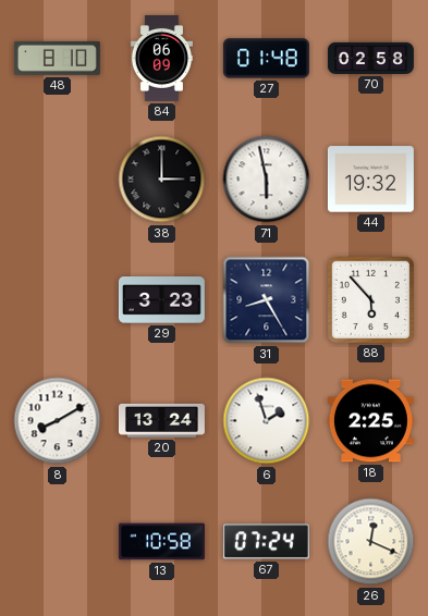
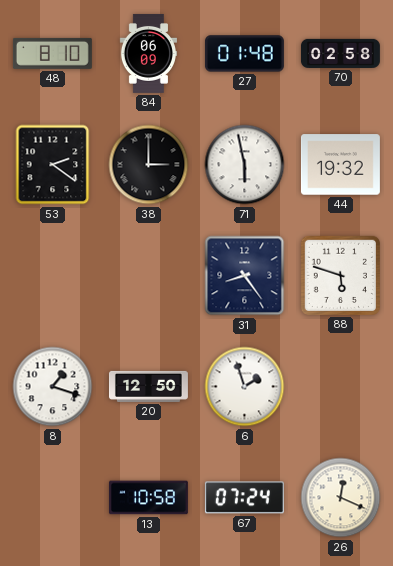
53: none -> 2:21 (53, 165)
29: 3:23 -> none (161, 300)
31: 8:25 -> 8:24 (245, 276)
88: 5:53 -> 5:48 (340, 275)
8: 8:10 -> 1:18 (53, 387)
20: 13:24 -> 12:50 (148, 386)
18: 2:25 -> none (370, 421)
